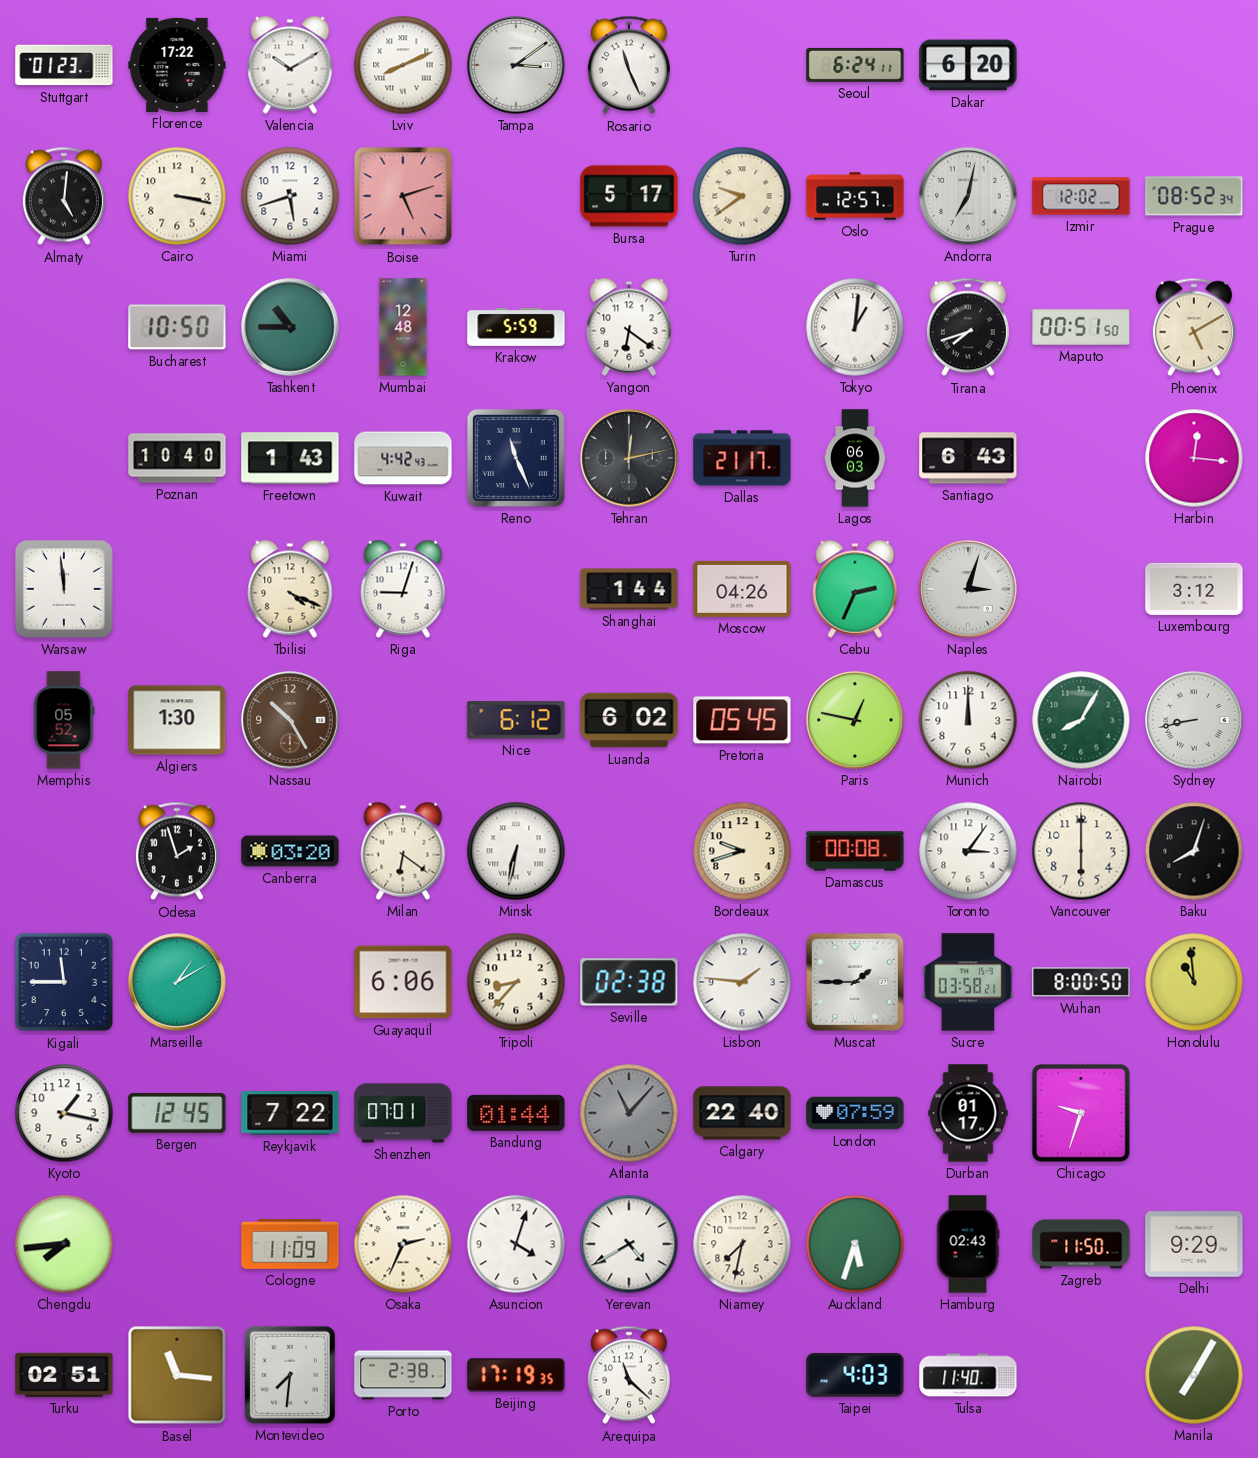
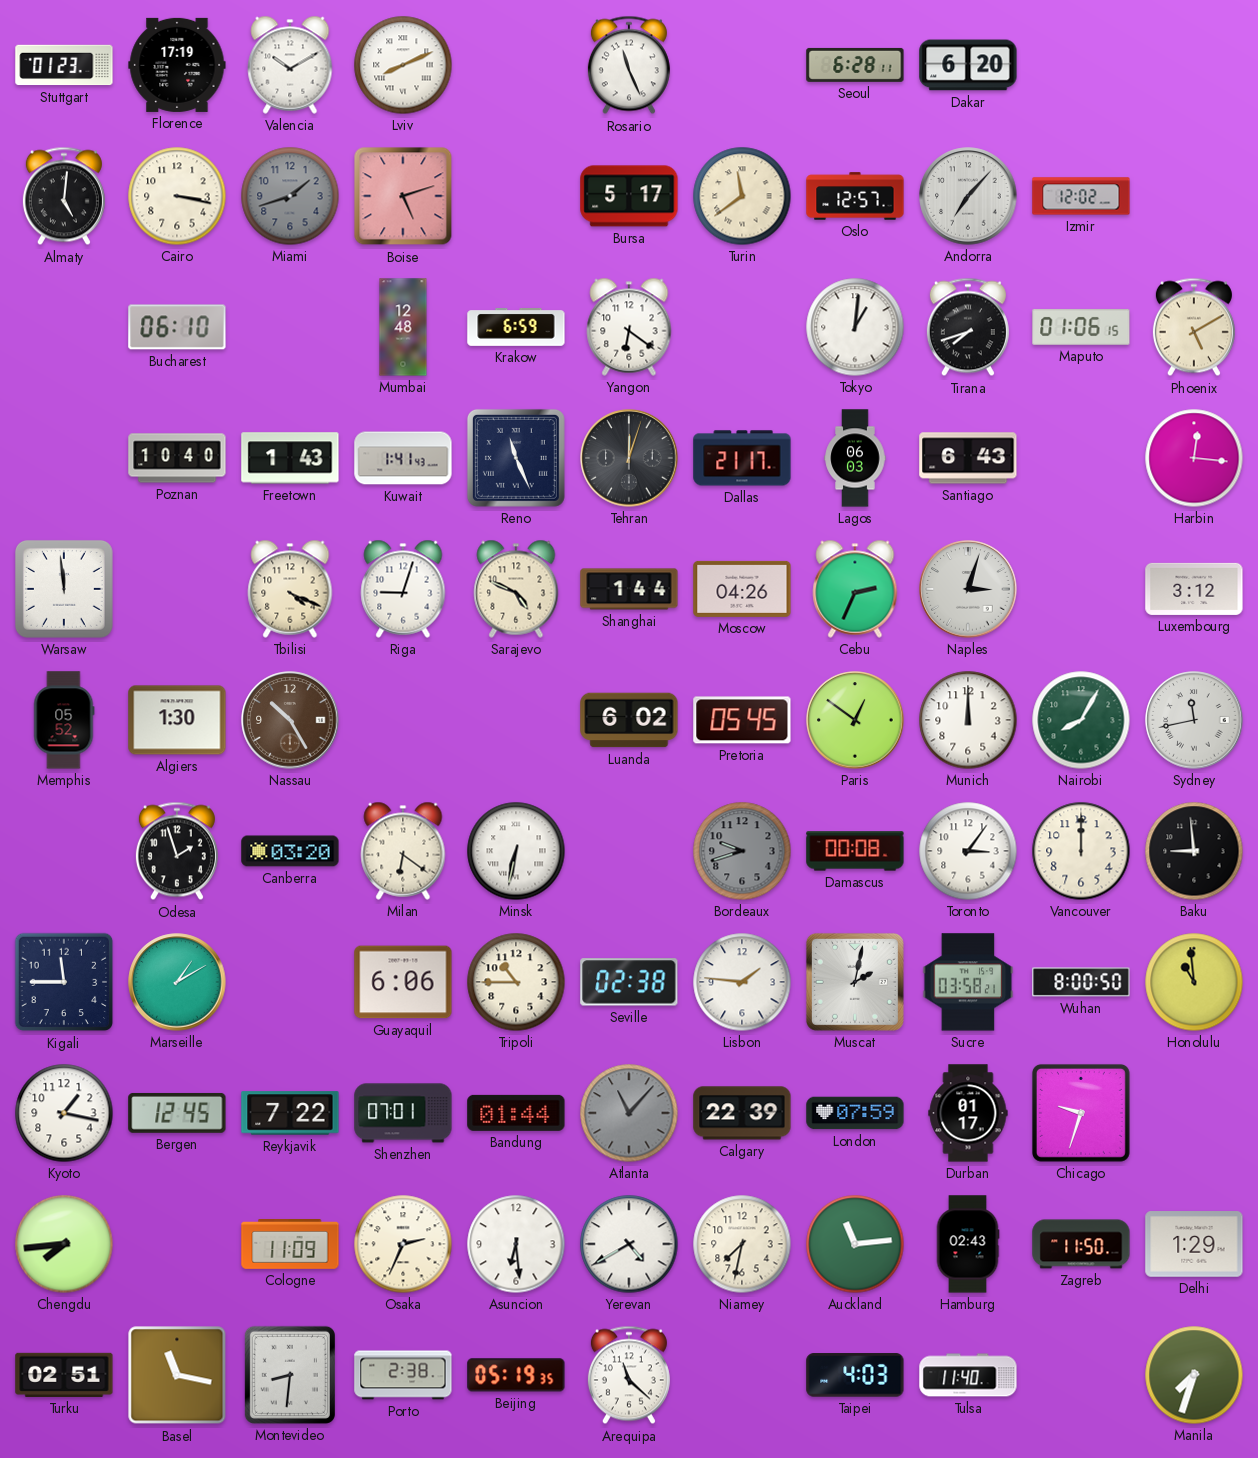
Florence: 17:22 -> 17:19 (177, 65)
Tampa: 3:09 -> none (516, 65)
Seoul: 6:24 -> 6:28 (855, 65)
Miami: 5:42 -> 1:42 (290, 196)
Miami dial: white -> grey (290, 196)
Turin: 9:39 -> 11:39 (742, 196)
Andorra: 7:02 -> 7:07 (968, 196)
Prague: 08:52 -> none (1194, 196)
Bucharest: 10:50 -> 06:10 (177, 327)
Tashkent: 10:45 -> none (290, 327)
Krakow: 5:59 -> 6:59 (516, 328)
Maputo: 00:51 -> 01:06 (1081, 327)
Kuwait: 4:42 -> 1:41 (403, 458)
Tehran: 12:13 -> 12:03 (629, 458)
Sarajevo: none -> 4:49 (516, 589)
Nice: 6:12 -> none (516, 720)
Paris: 12:47 -> 12:51 (855, 720)
Sydney: 8:43 -> 11:43 (1194, 720)
Bordeaux dial: cream -> grey (742, 851)
Vancouver: 6:00 -> 12:00 (1081, 851)
Baku: 8:03 -> 8:59 (1194, 851)
Tripoli: 8:37 -> 10:45 (516, 982)
Muscat: 1:45 -> 2:02 (855, 982)
Calgary: 22:40 -> 22:39 (742, 1113)
Asuncion: 4:03 -> 6:29 (516, 1244)
Auckland: 5:33 -> 11:14 (855, 1244)
Delhi: 9:29 -> 1:29 (1194, 1244)
Basel: 11:16 -> 11:17 (177, 1375)
Montevideo: 7:31 -> 8:31 (290, 1375)
Beijing: 17:19 -> 05:19 (516, 1375)
Manila: 7:05 -> 7:33 (1194, 1375)
